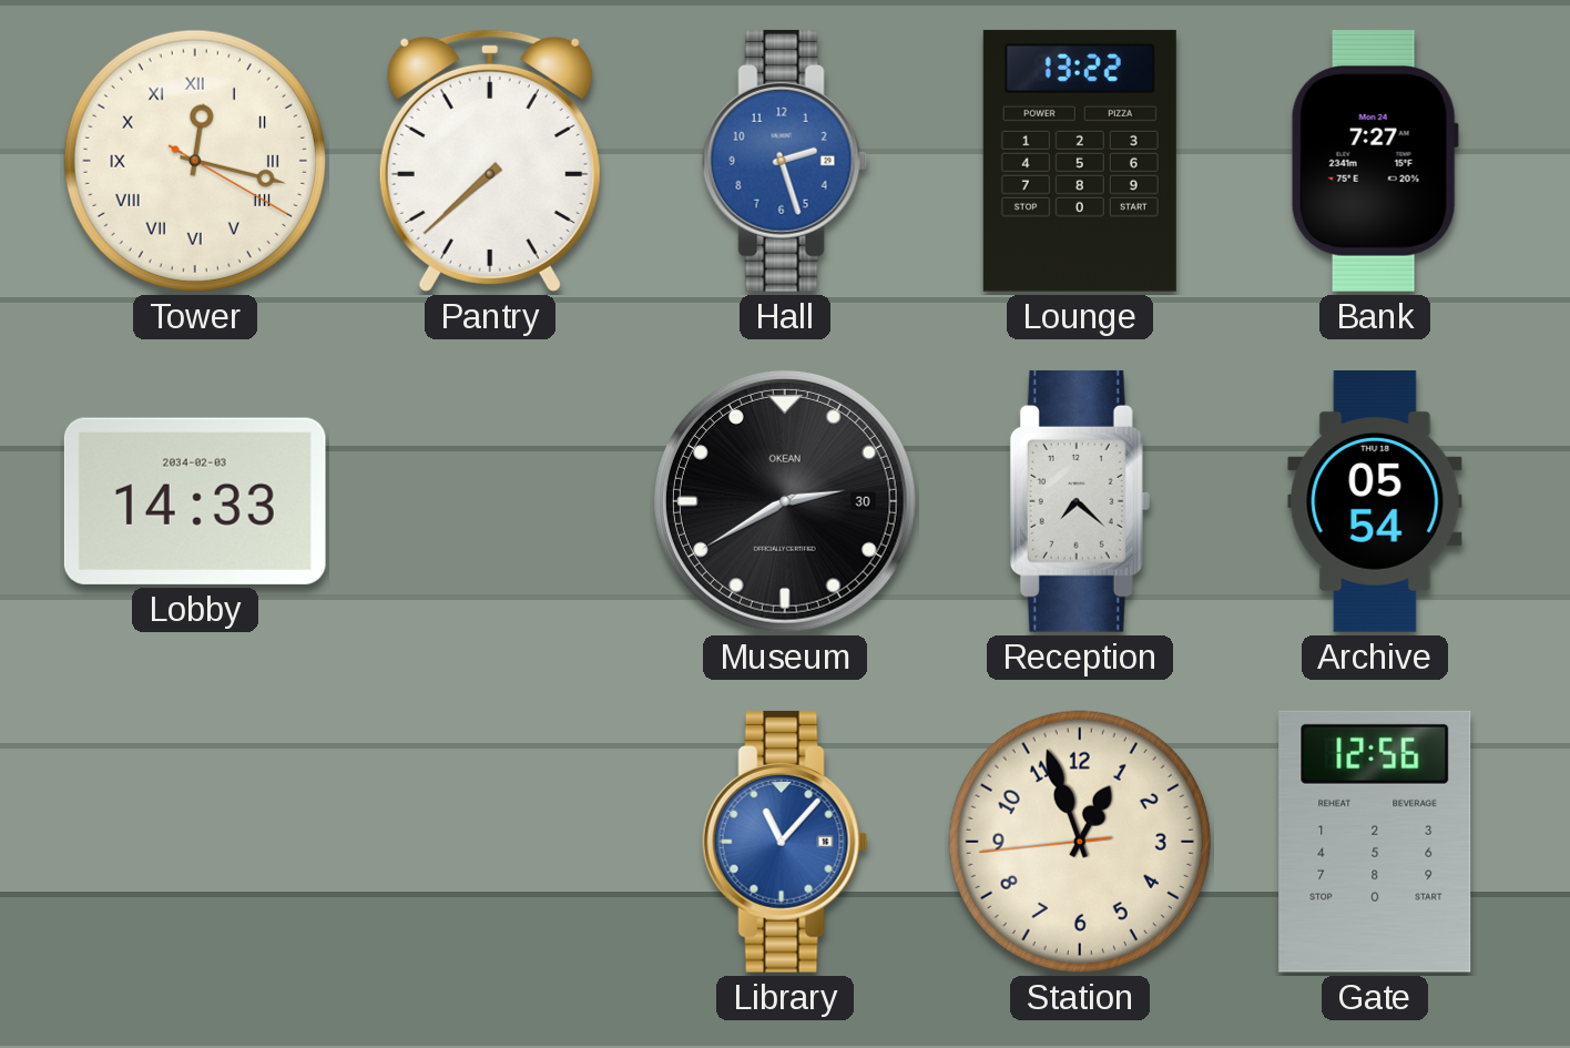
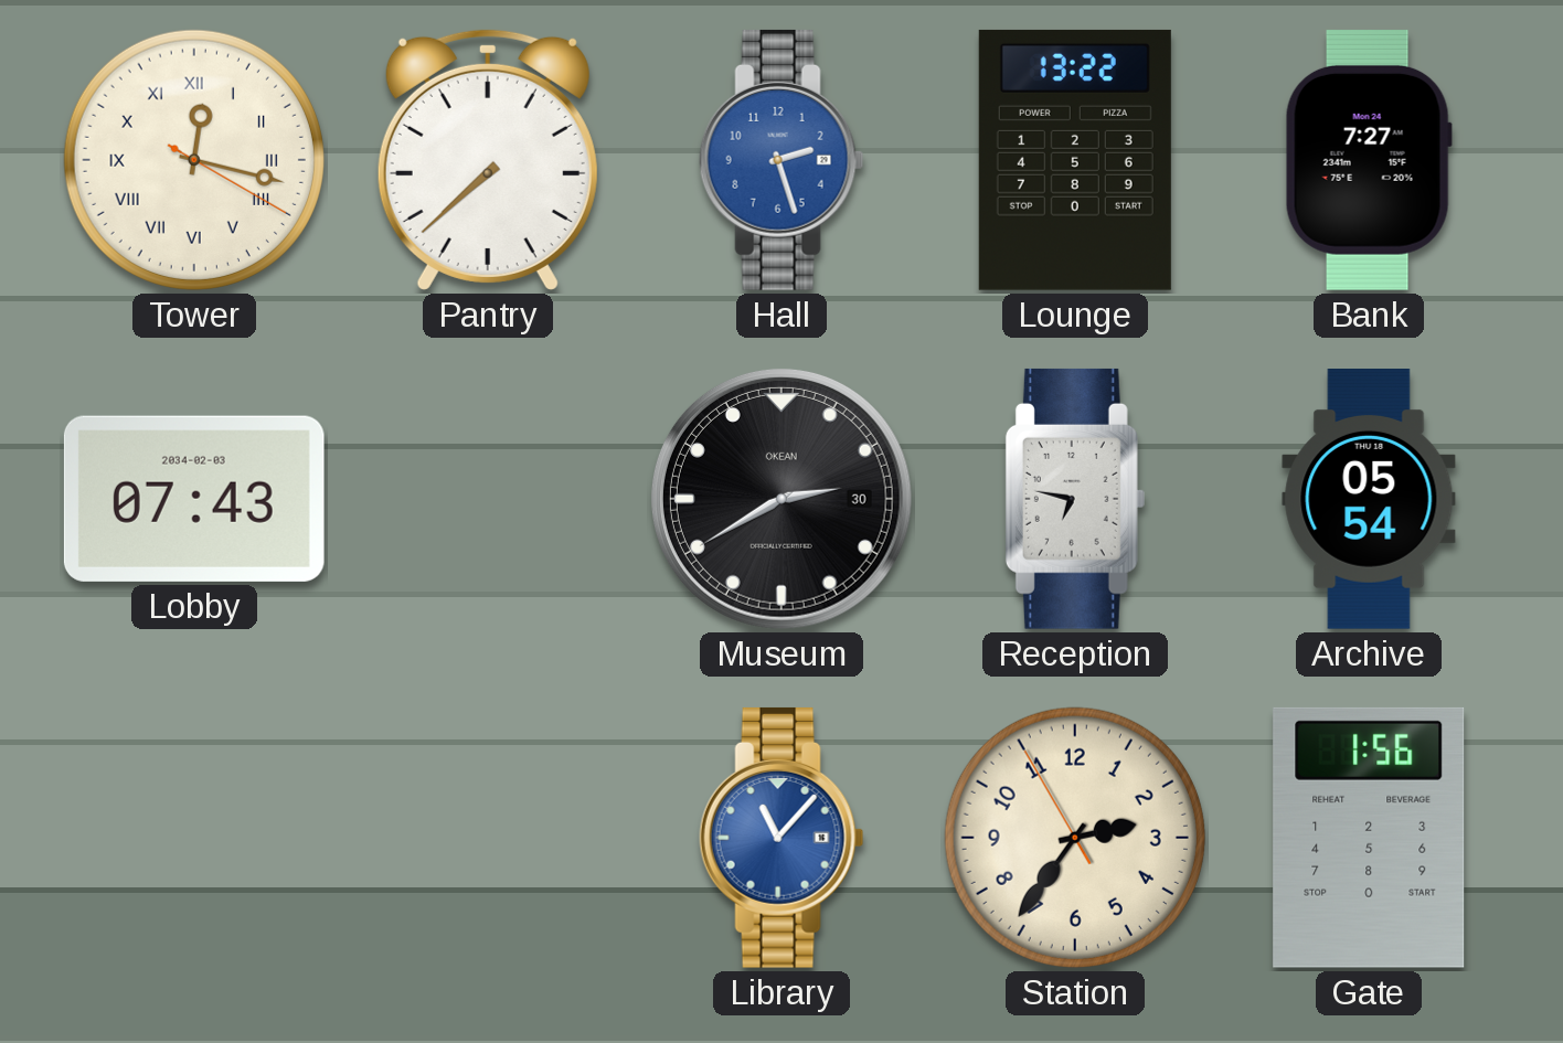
Lobby: 14:33 -> 07:43 (194, 499)
Reception: 7:22 -> 6:47 (1075, 499)
Station: 12:56 -> 2:35 (1075, 838)
Gate: 12:56 -> 1:56 (1369, 838)
